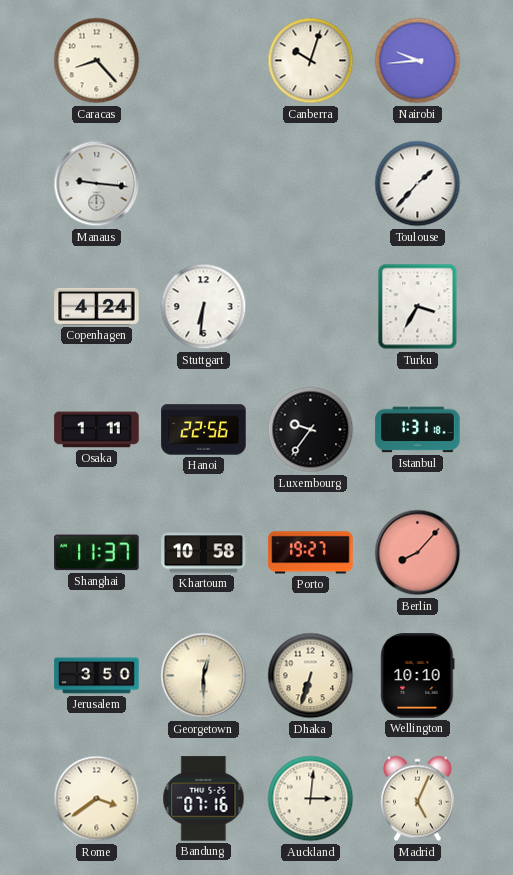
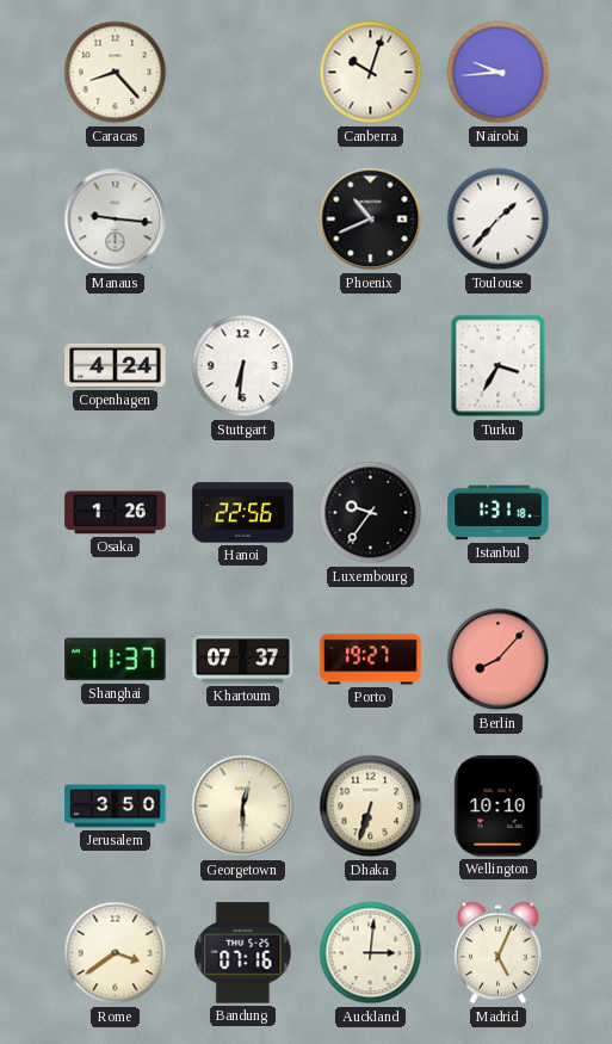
Phoenix: none -> 10:41 (371, 220)
Osaka: 1:11 -> 1:26 (116, 513)
Khartoum: 10:58 -> 07:37 (243, 660)
